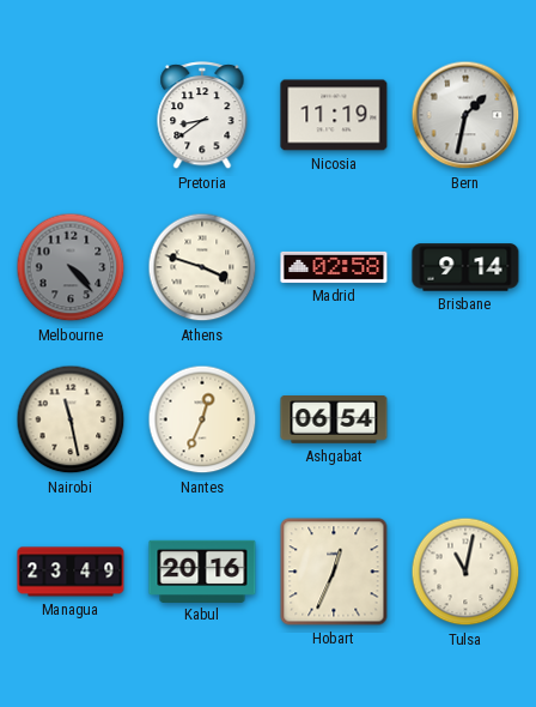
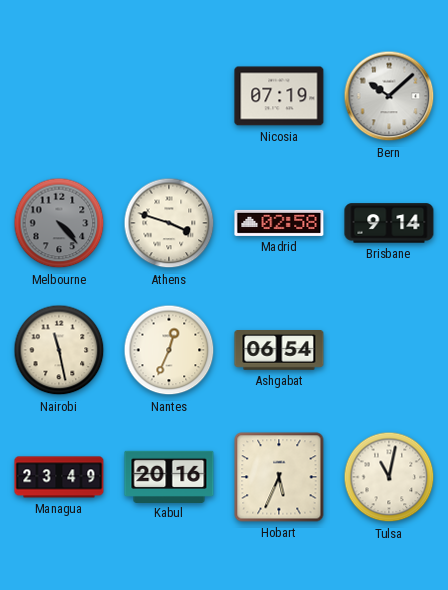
Pretoria: 8:39 -> none (202, 116)
Nicosia: 11:19 -> 07:19 (279, 96)
Bern: 1:32 -> 10:08 (389, 96)
Hobart: 12:34 -> 5:34 (279, 477)
